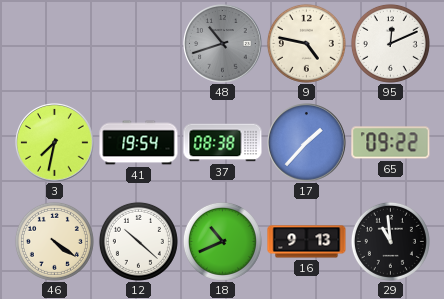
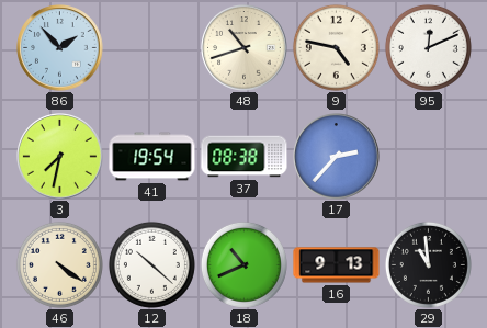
86: none -> 1:53 (60, 48)
48 dial: grey -> cream (245, 48)
17: 1:37 -> 2:37 (337, 157)
65: 09:22 -> none (391, 143)
